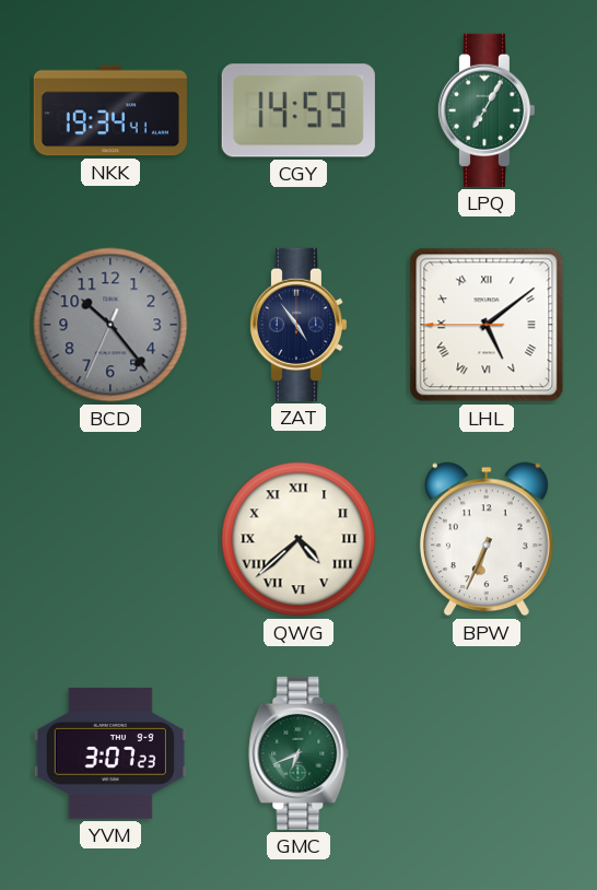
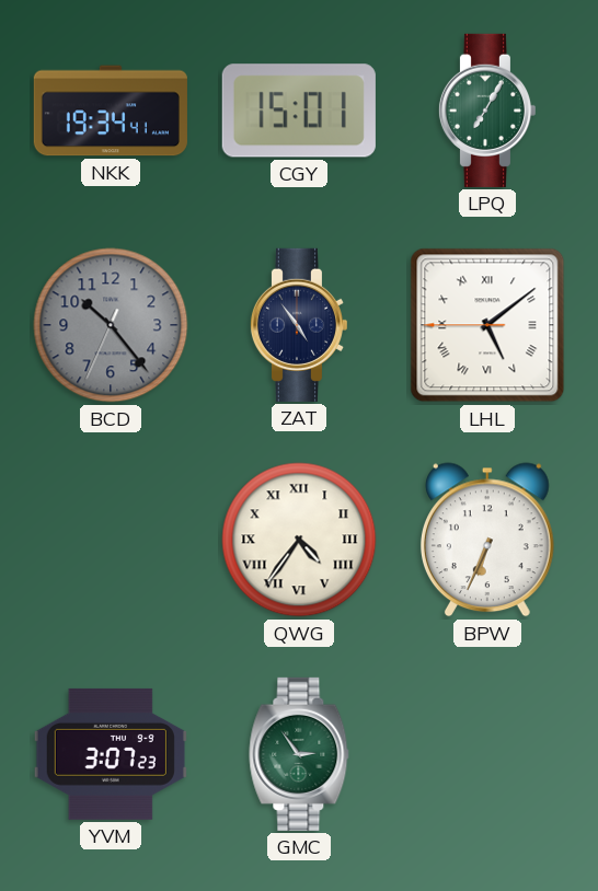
CGY: 14:59 -> 15:01 (299, 111)
QWG: 4:38 -> 4:36 (299, 540)
GMC: 6:41 -> 2:54 (299, 754)
